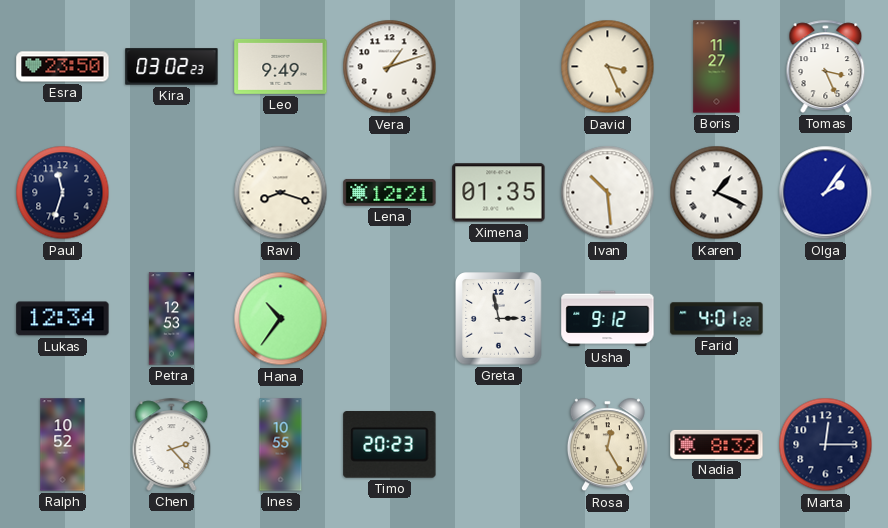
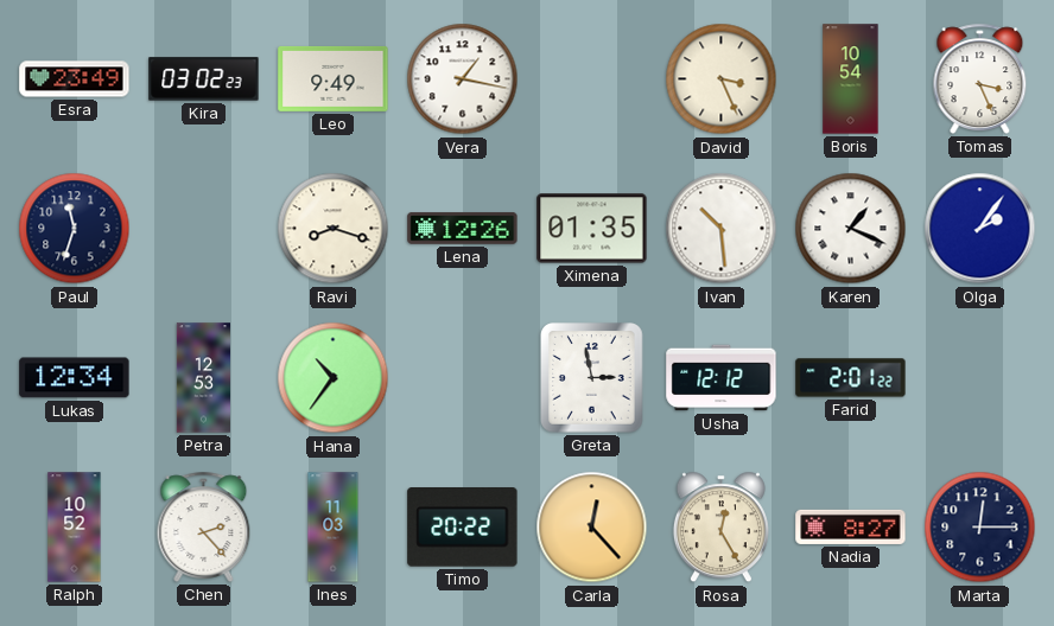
Esra: 23:50 -> 23:49 (75, 79)
Vera: 1:12 -> 1:17 (463, 79)
Boris: 11:27 -> 10:54 (851, 79)
Lena: 12:21 -> 12:26 (463, 229)
Usha: 9:12 -> 12:12 (722, 378)
Farid: 4:01 -> 2:01 (851, 378)
Ines: 10:55 -> 11:03 (334, 528)
Timo: 20:23 -> 20:22 (463, 528)
Carla: none -> 12:23 (592, 528)
Nadia: 8:32 -> 8:27 (851, 526)
